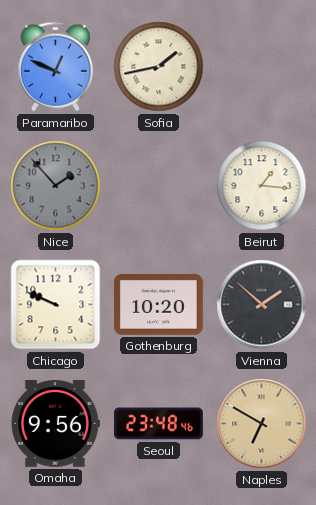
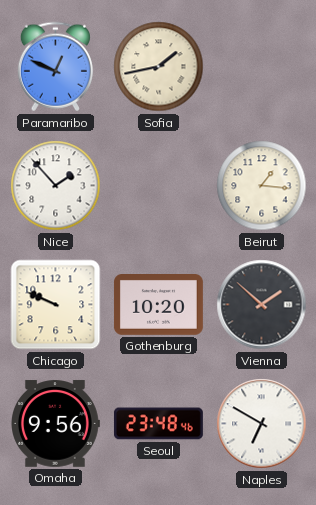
Nice dial: grey -> white (56, 186)
Naples dial: champagne -> white (262, 424)
